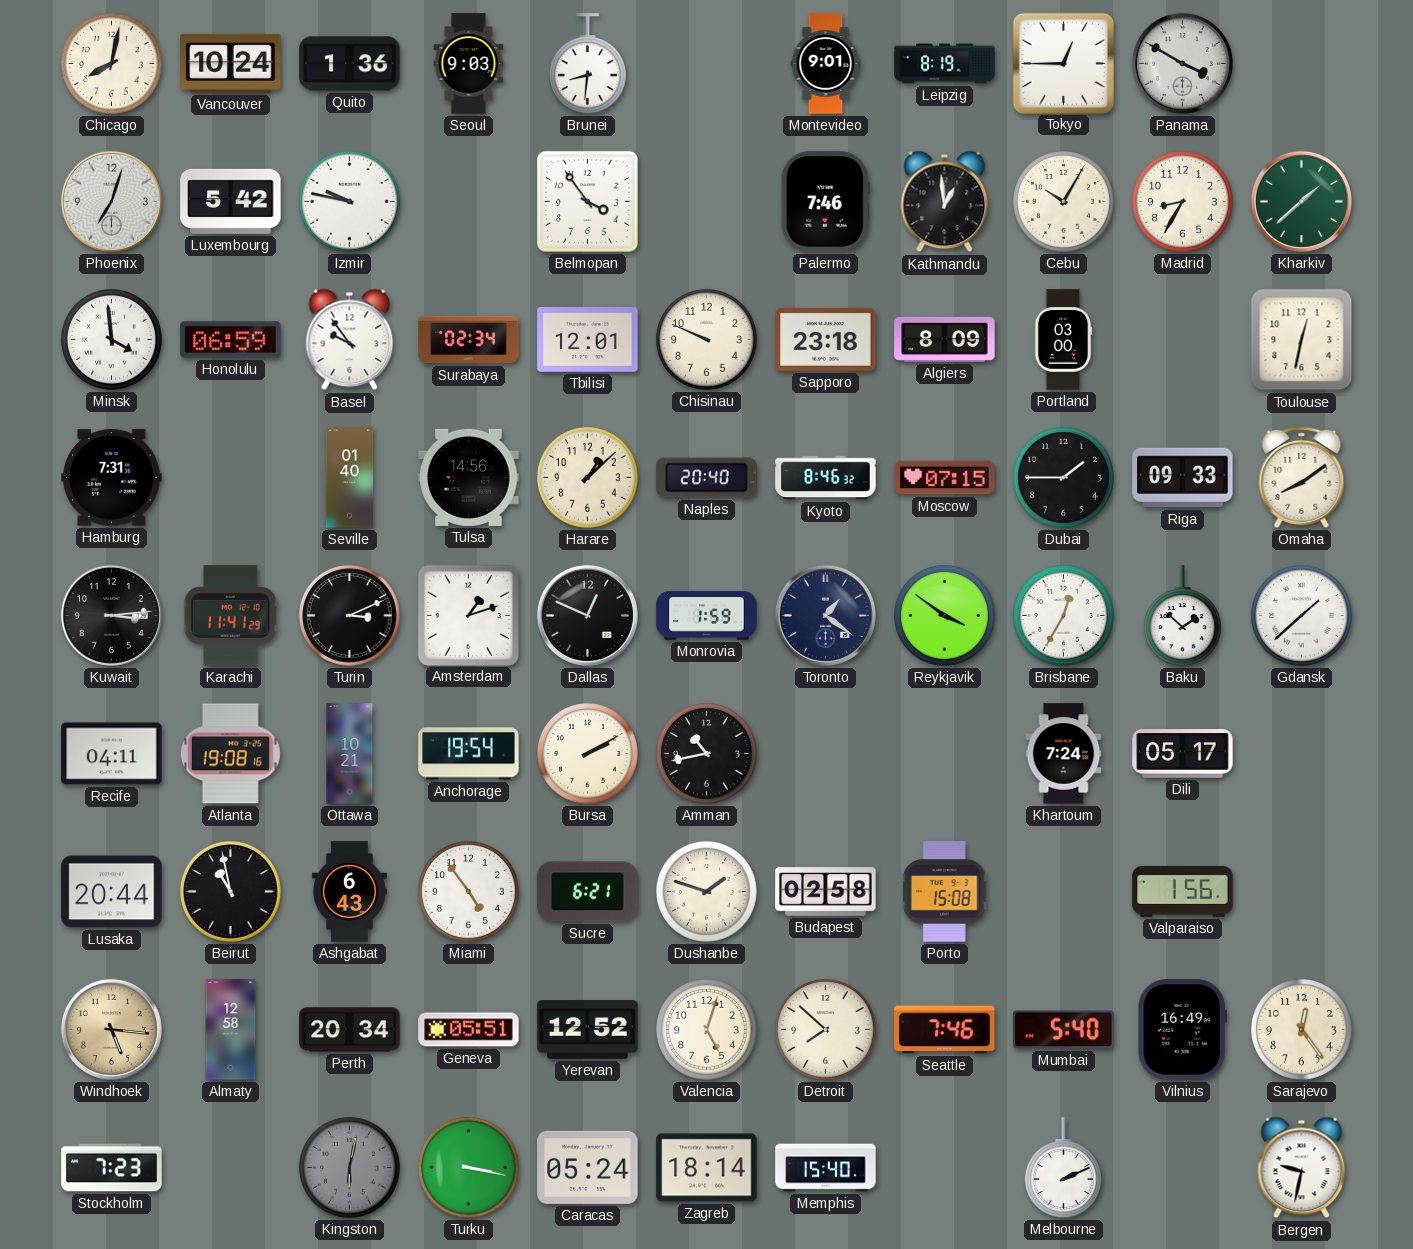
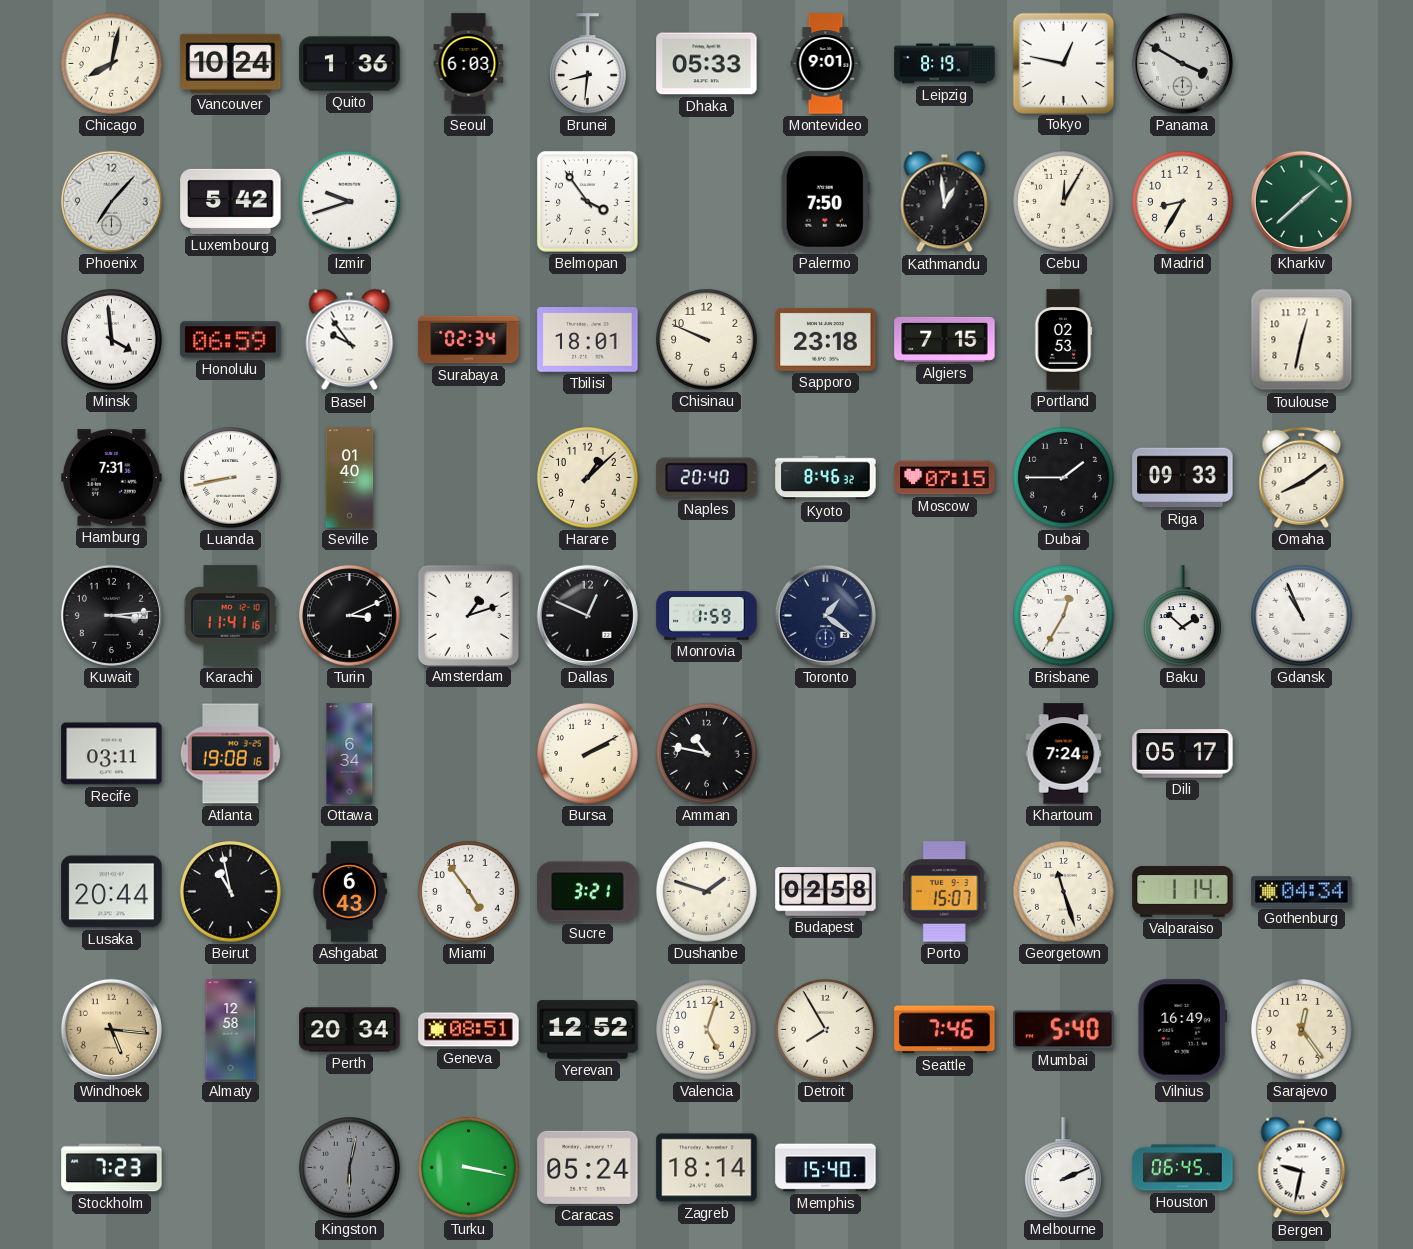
Seoul: 9:03 -> 6:03 (469, 64)
Dhaka: none -> 05:33 (707, 64)
Tokyo: 12:45 -> 12:47 (1063, 63)
Phoenix: 7:03 -> 7:07 (111, 201)
Izmir: 9:47 -> 9:42 (350, 202)
Palermo: 7:46 -> 7:50 (825, 202)
Cebu: 10:05 -> 12:05 (1064, 202)
Tbilisi: 12:01 -> 18:01 (588, 340)
Algiers: 8:09 -> 7:15 (945, 339)
Portland: 03:00 -> 02:53 (1063, 340)
Luanda: none -> 8:43 (231, 478)
Tulsa: 14:56 -> none (469, 477)
Karachi: 11:41:29 -> 11:41:16 (231, 616)
Reykjavik: 3:51 -> none (945, 616)
Gdansk: 1:38 -> 10:56 (1302, 616)
Recife: 04:11 -> 03:11 (112, 754)
Ottawa: 10:21 -> 6:34 (350, 754)
Anchorage: 19:54 -> none (469, 754)
Amman: 10:43 -> 10:47 (707, 754)
Sucre: 6:21 -> 3:21 (588, 892)
Porto: 15:08 -> 15:07 (945, 892)
Georgetown: none -> 11:27 (1064, 892)
Valparaiso: 1:56 -> 1:14 (1183, 892)
Gothenburg: none -> 04:34 (1302, 892)
Geneva: 05:51 -> 08:51 (469, 1030)
Detroit: 7:52 -> 7:55 (826, 1030)
Houston: none -> 06:45 (1183, 1168)
